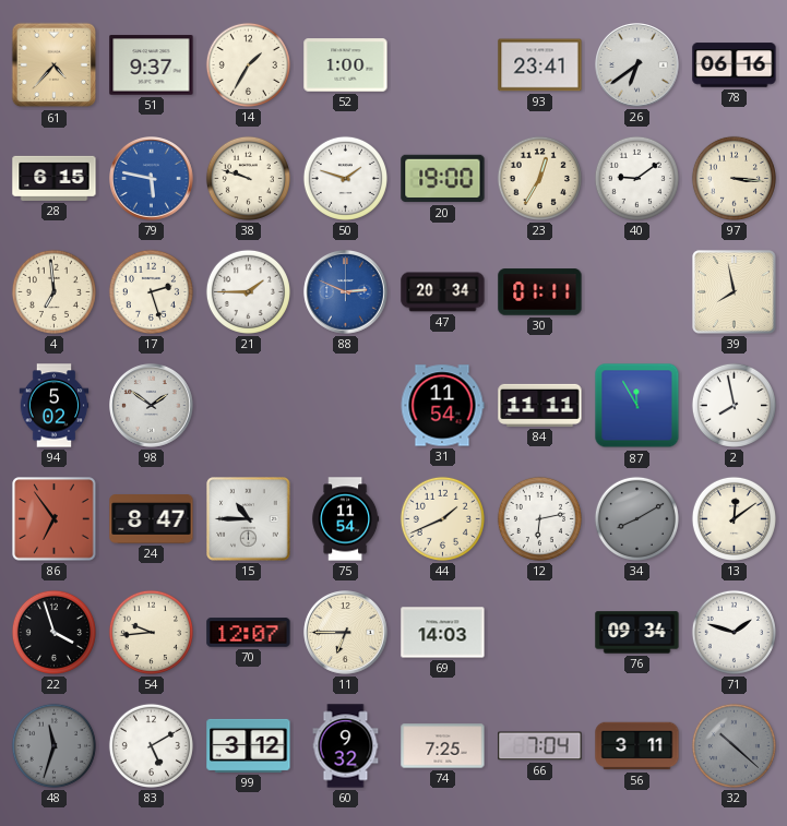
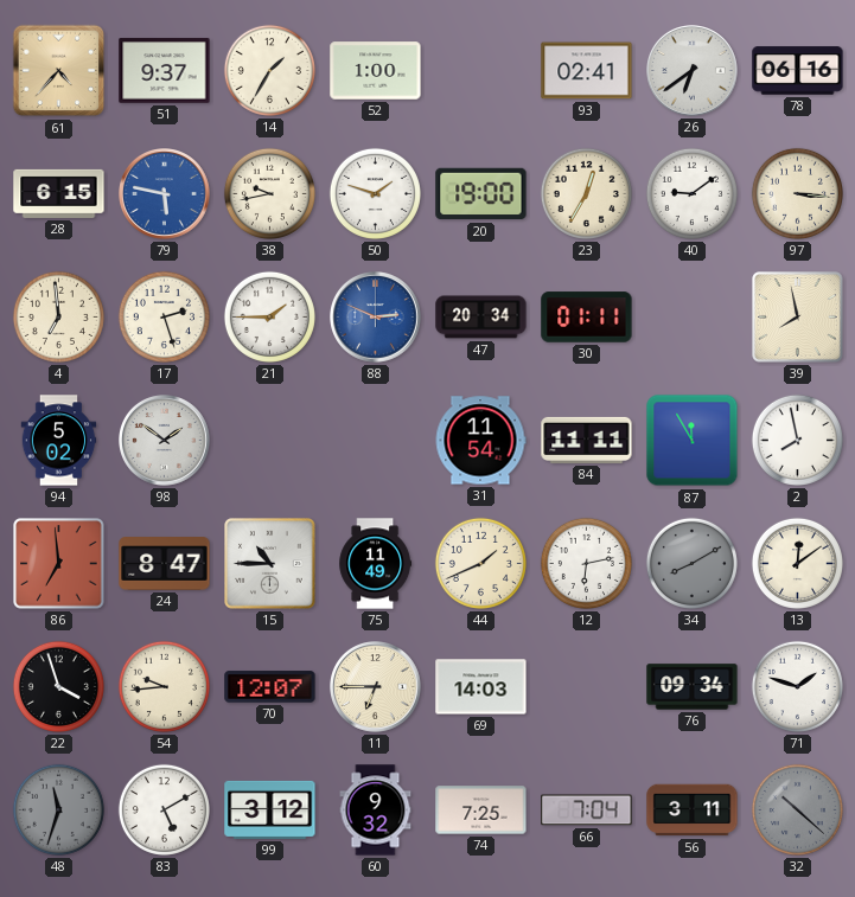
93: 23:41 -> 02:41 (587, 71)
38: 9:48 -> 9:43 (269, 193)
86: 6:54 -> 6:59 (59, 564)
75: 11:54 -> 11:49 (376, 564)
